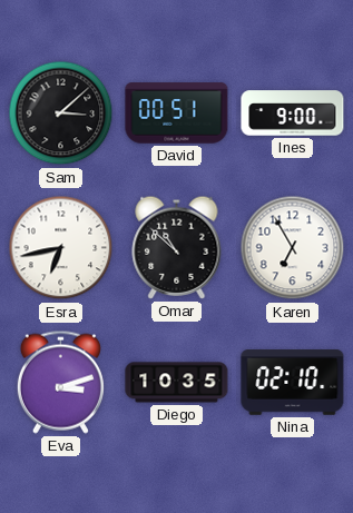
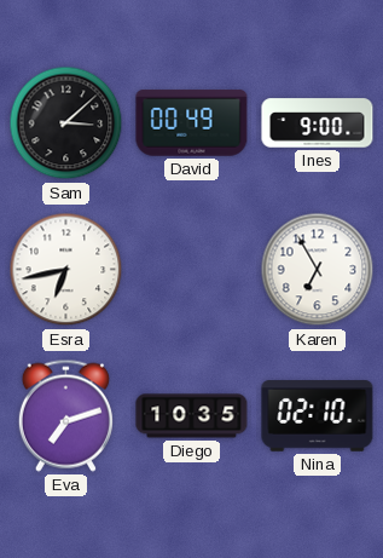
David: 00:51 -> 00:49 (192, 123)
Omar: 10:52 -> none (177, 247)
Eva: 3:12 -> 7:12 (65, 415)
